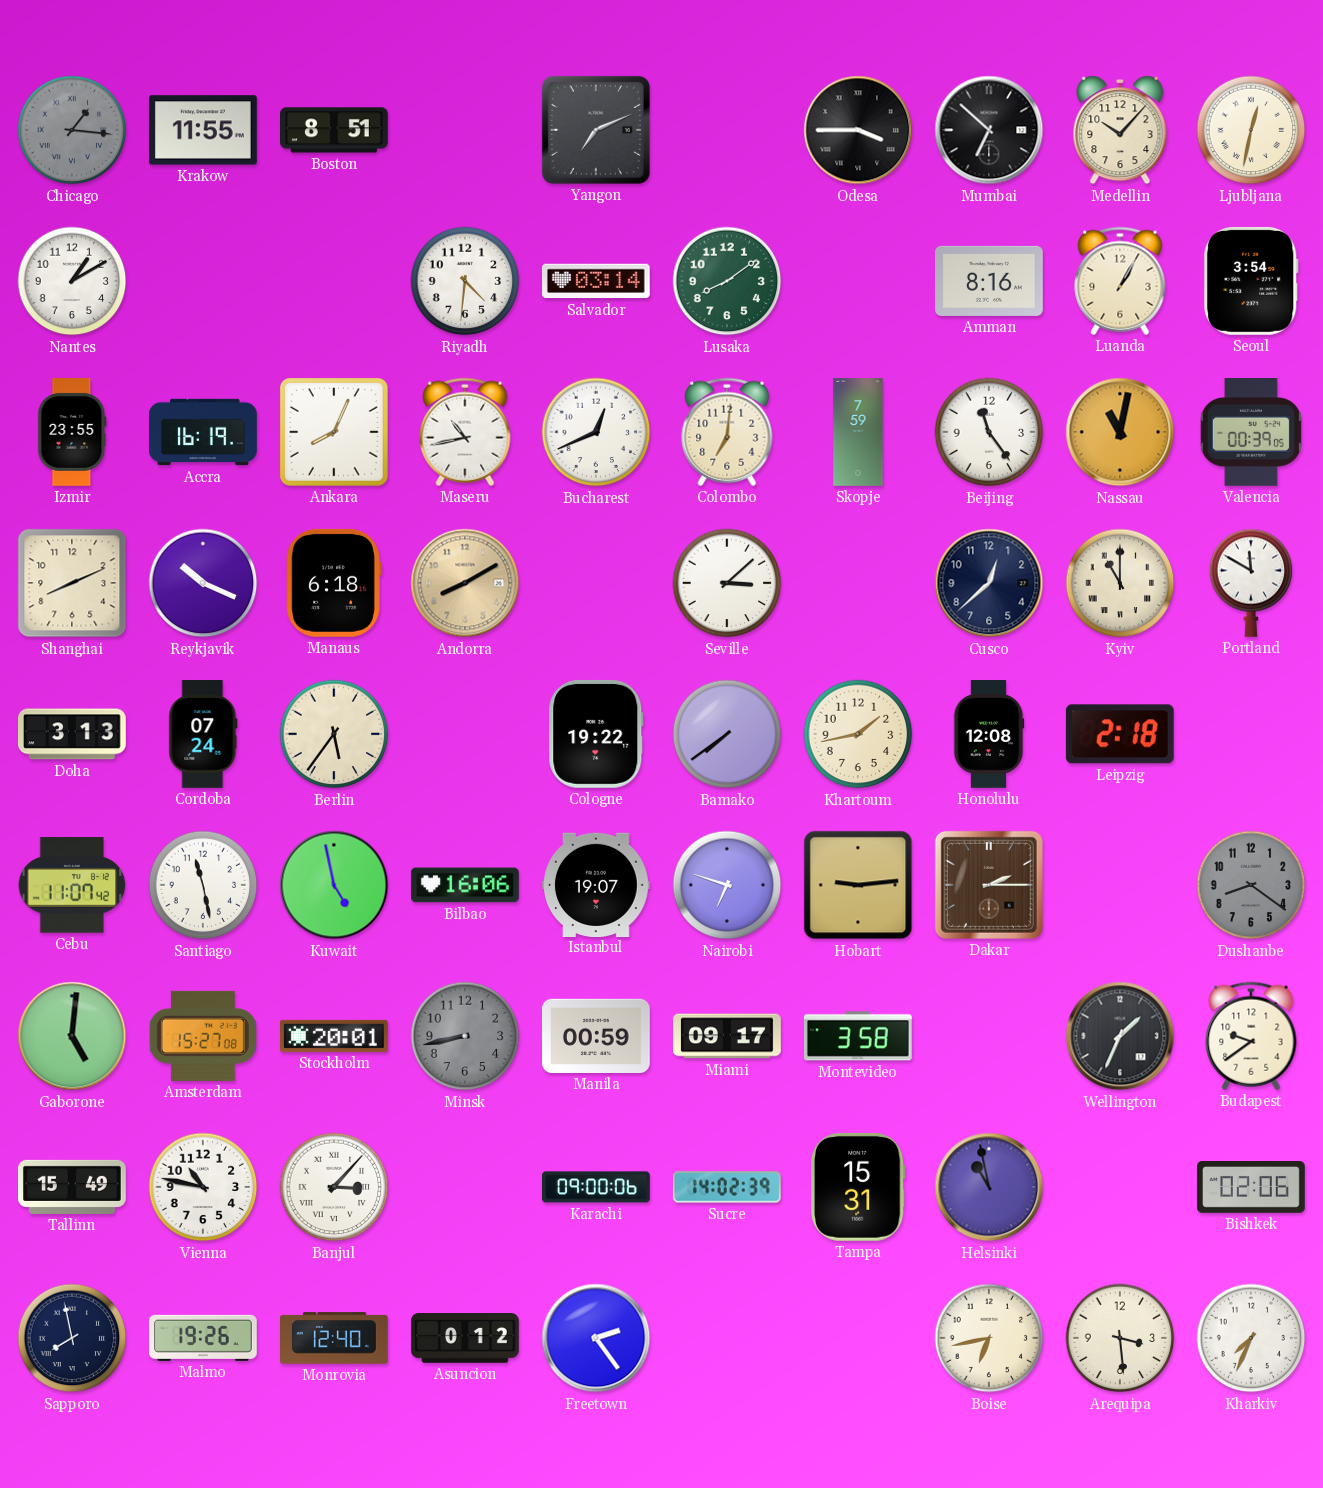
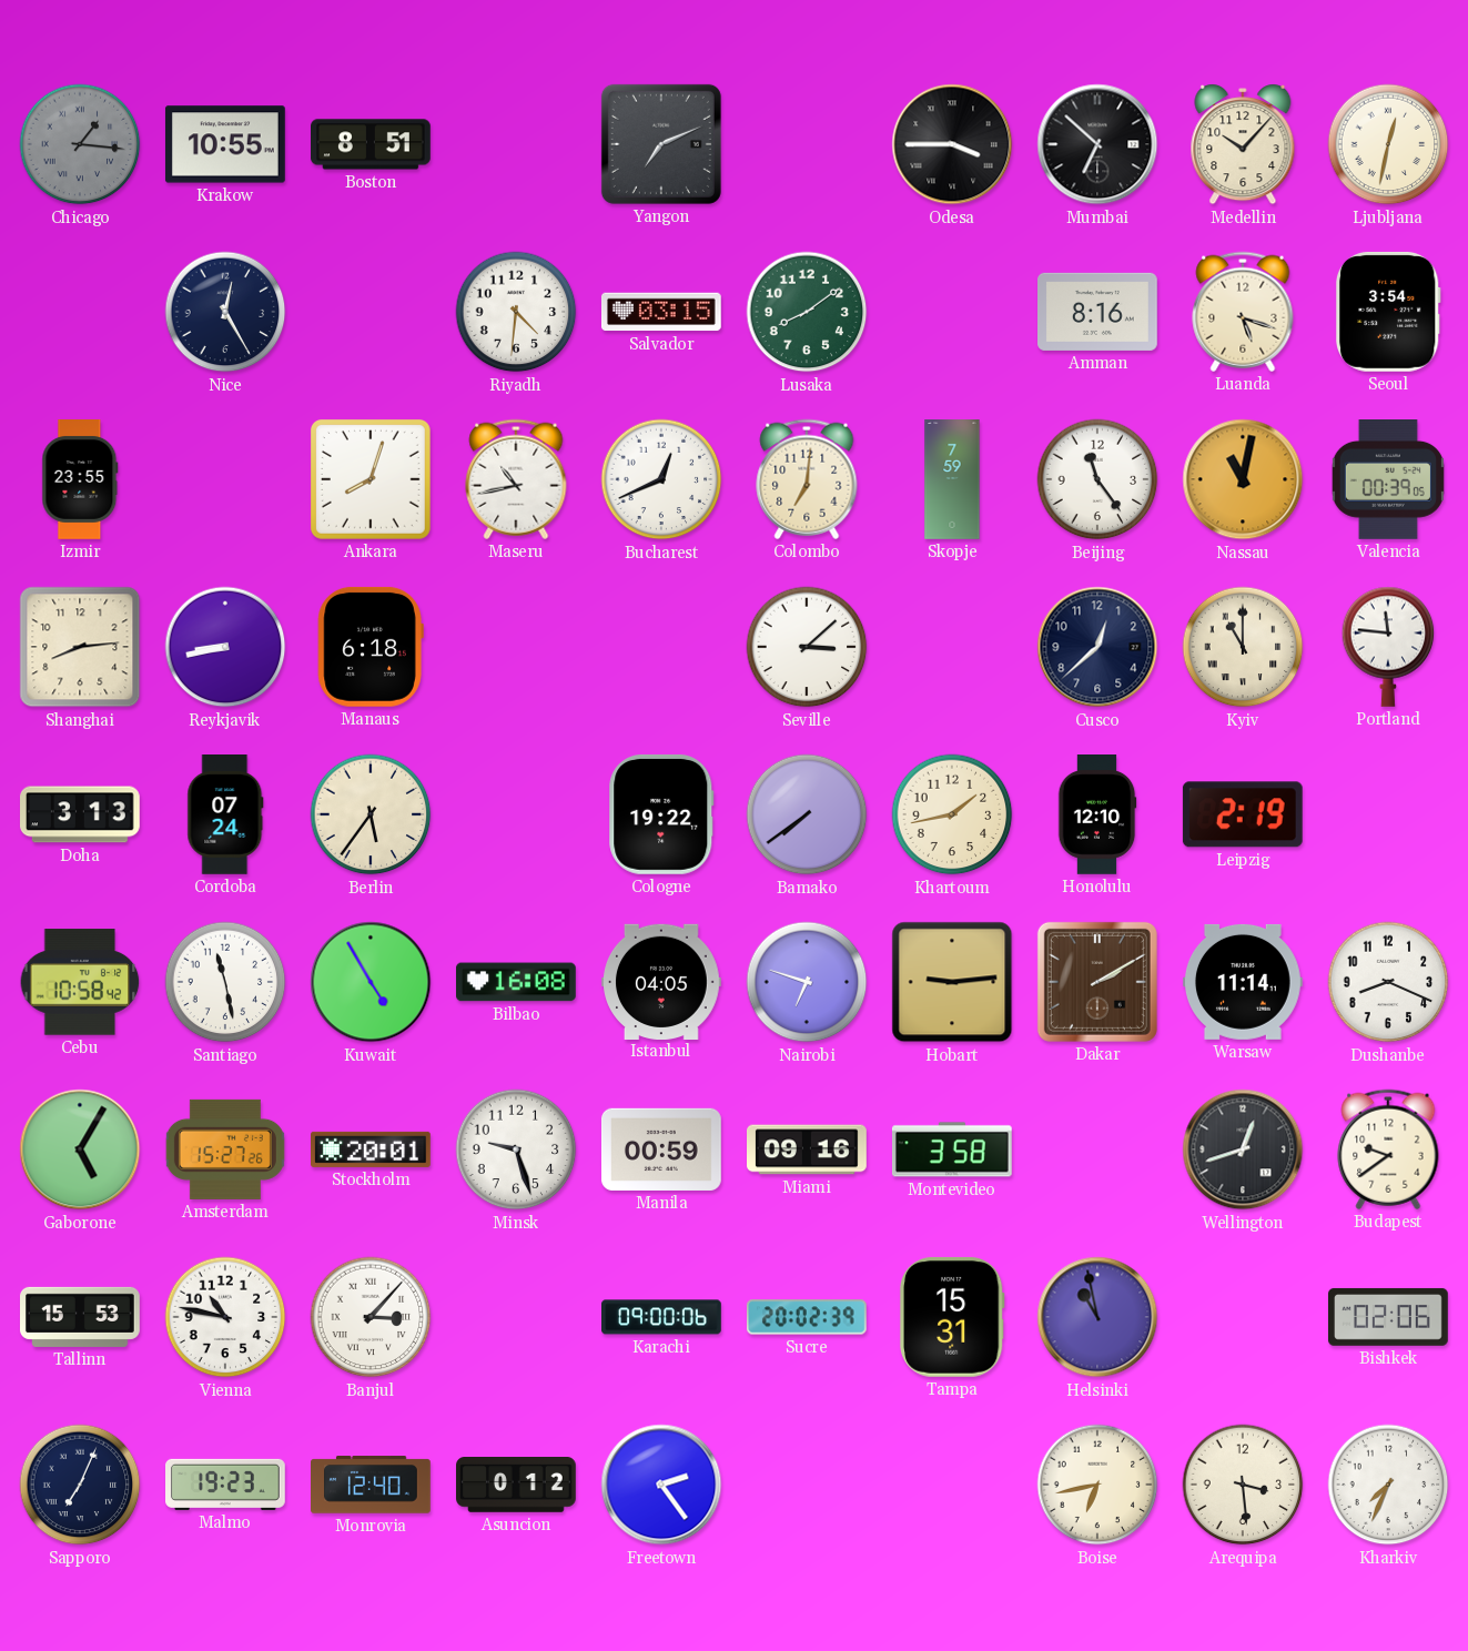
Krakow: 11:55 -> 10:55 (225, 144)
Nantes: 1:10 -> none (72, 281)
Nice: none -> 12:25 (225, 312)
Salvador: 03:14 -> 03:15 (661, 312)
Luanda: 1:05 -> 5:18 (1243, 312)
Accra: 16:19 -> none (203, 432)
Ankara: 8:04 -> 8:03 (371, 479)
Shanghai: 8:11 -> 8:14 (80, 647)
Reykjavik: 10:19 -> 8:43 (225, 647)
Andorra: 8:10 -> none (465, 583)
Portland: 11:50 -> 11:46 (1388, 647)
Honolulu: 12:08 -> 12:10 (1097, 816)
Leipzig: 2:18 -> 2:19 (1243, 814)
Cebu: 11:07 -> 10:58 (80, 982)
Kuwait: 4:58 -> 4:55 (371, 982)
Bilbao: 16:06 -> 16:08 (517, 982)
Istanbul: 19:07 -> 04:05 (662, 981)
Dakar: 2:15 -> 2:10 (1097, 982)
Warsaw: none -> 11:14 (1243, 982)
Dushanbe: 8:21 -> 8:19 (1388, 982)
Dushanbe dial: grey -> white (1388, 982)
Gaborone: 5:01 -> 5:05 (80, 1149)
Amsterdam: 15:27:08 -> 15:27:26 (225, 1149)
Minsk: 8:43 -> 9:27 (516, 1149)
Minsk dial: grey -> white (516, 1149)
Miami: 09:17 -> 09:16 (808, 1149)
Wellington: 1:34 -> 12:42 (1243, 1149)
Tallinn: 15:49 -> 15:53 (81, 1317)
Sucre: 14:02 -> 20:02 (807, 1317)
Sapporo: 7:58 -> 7:04 (80, 1485)
Malmo: 19:26 -> 19:23 (226, 1485)
